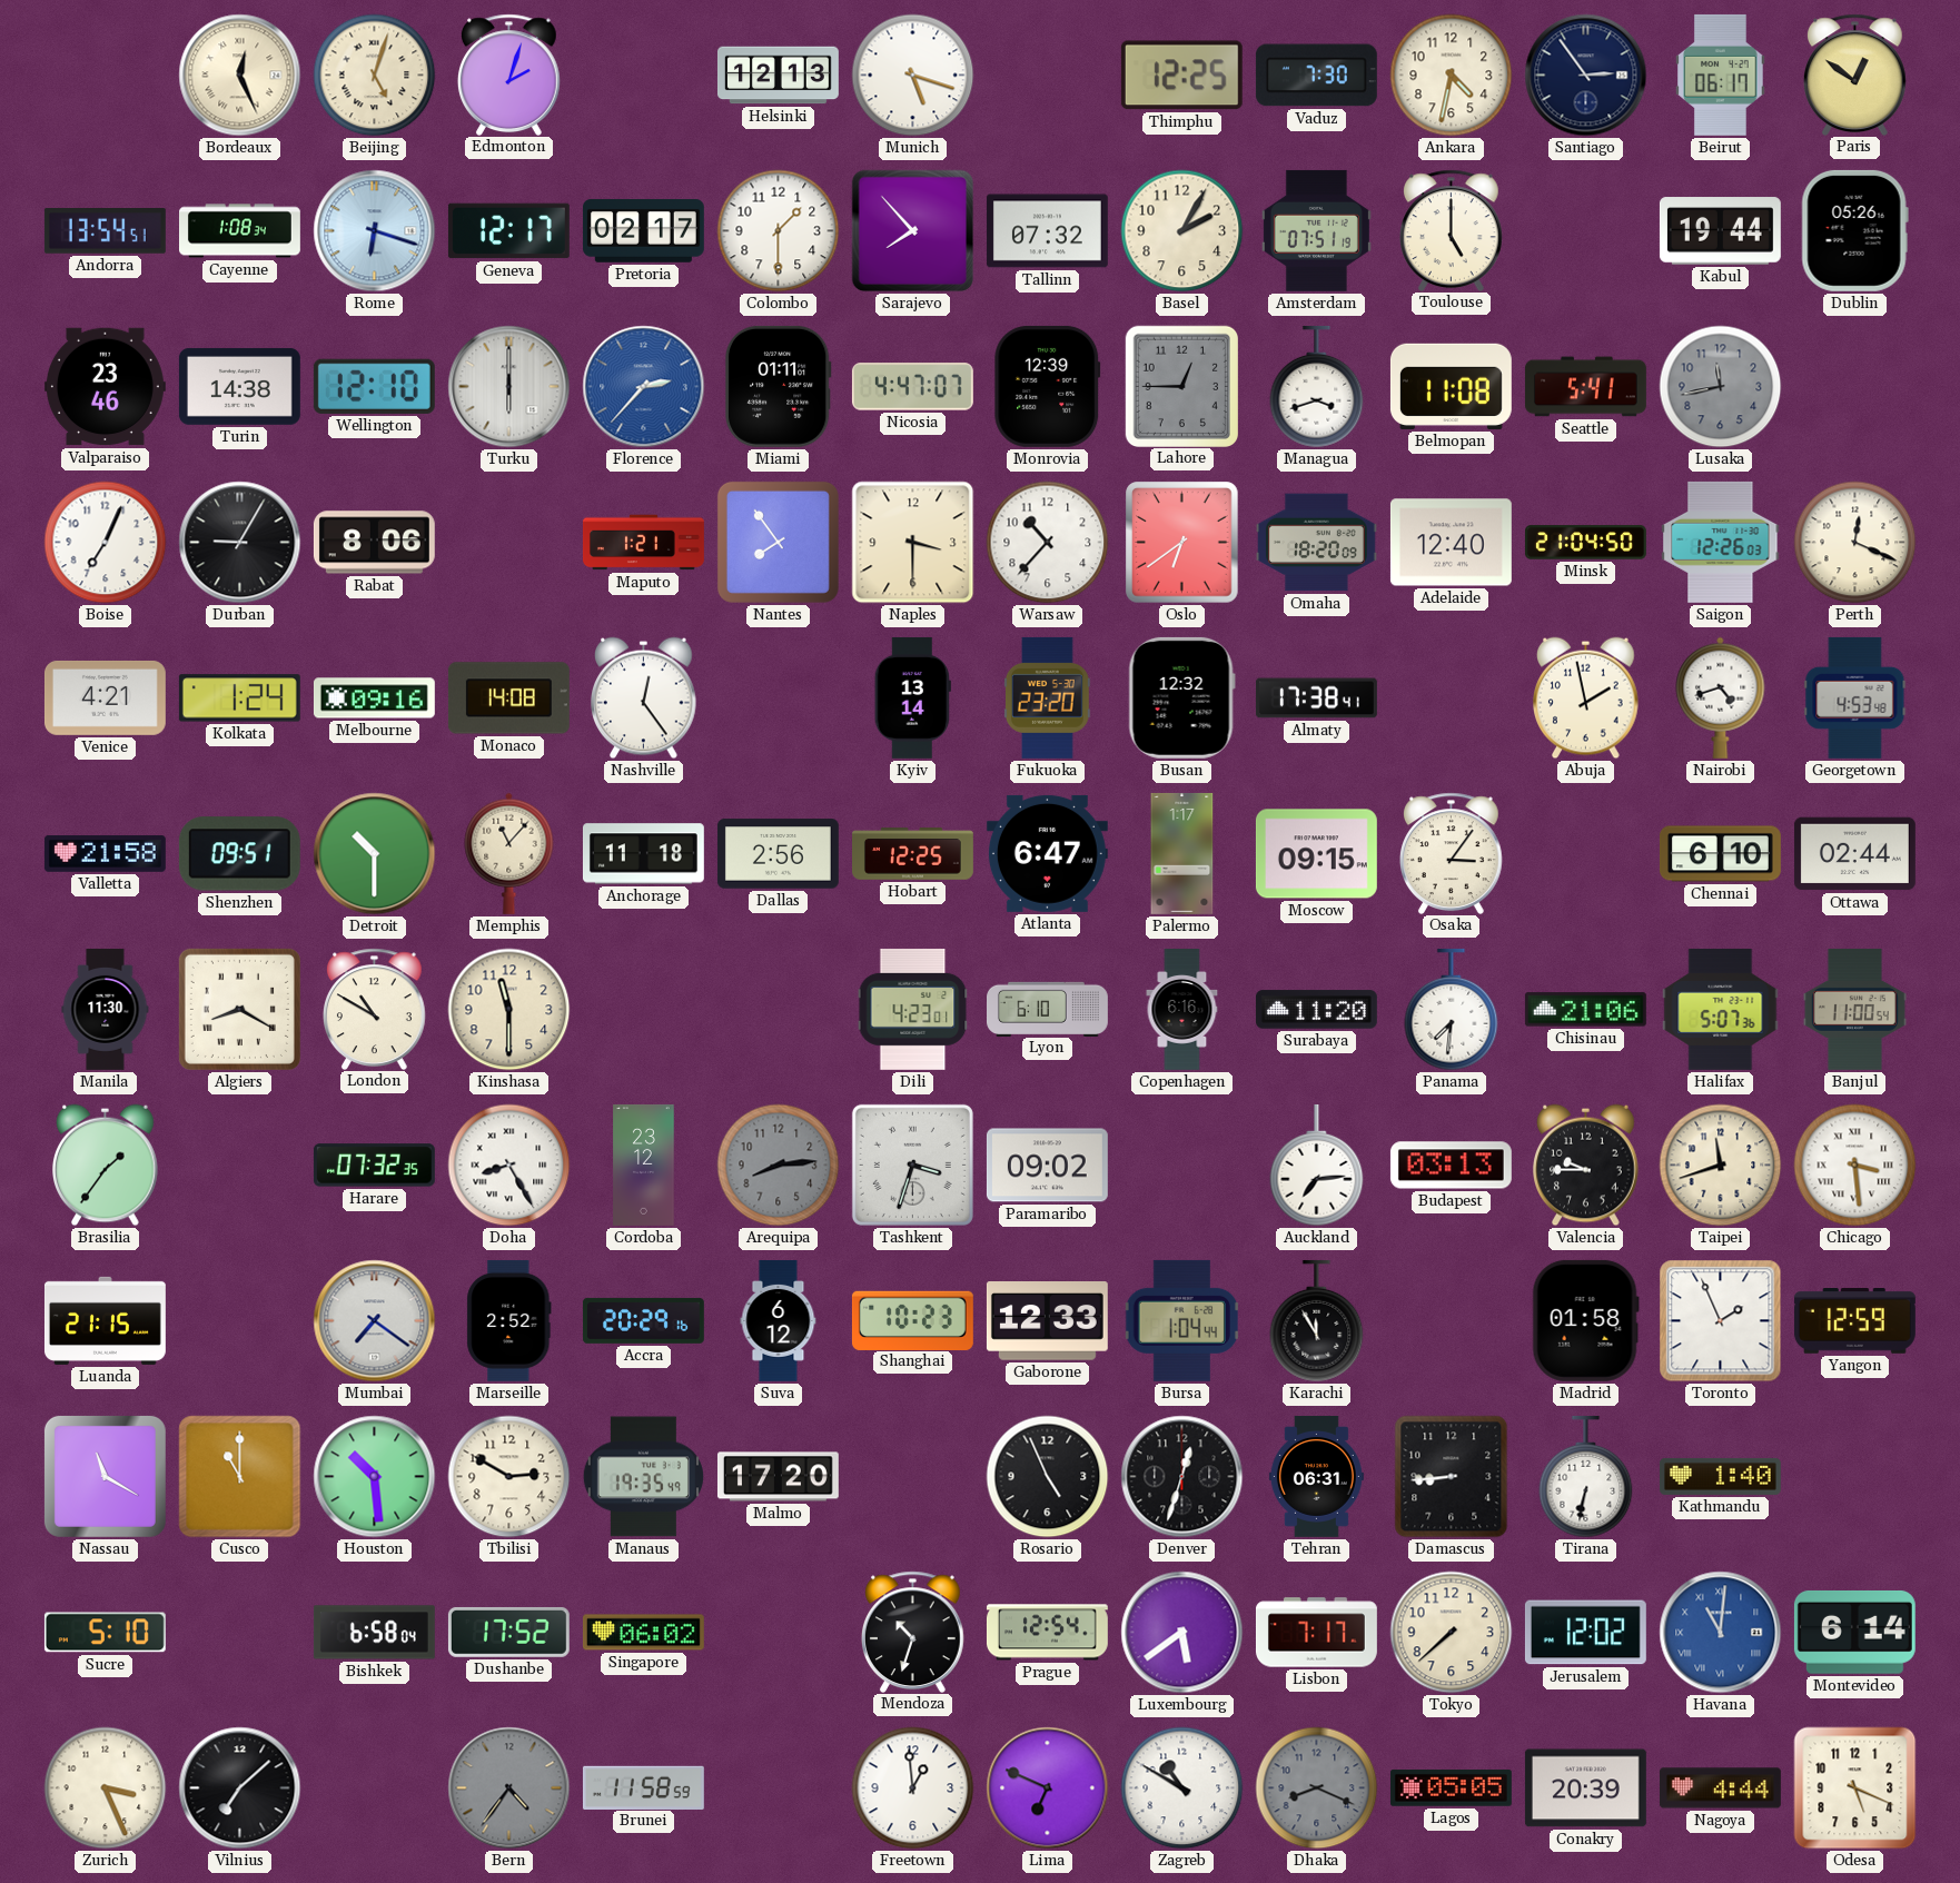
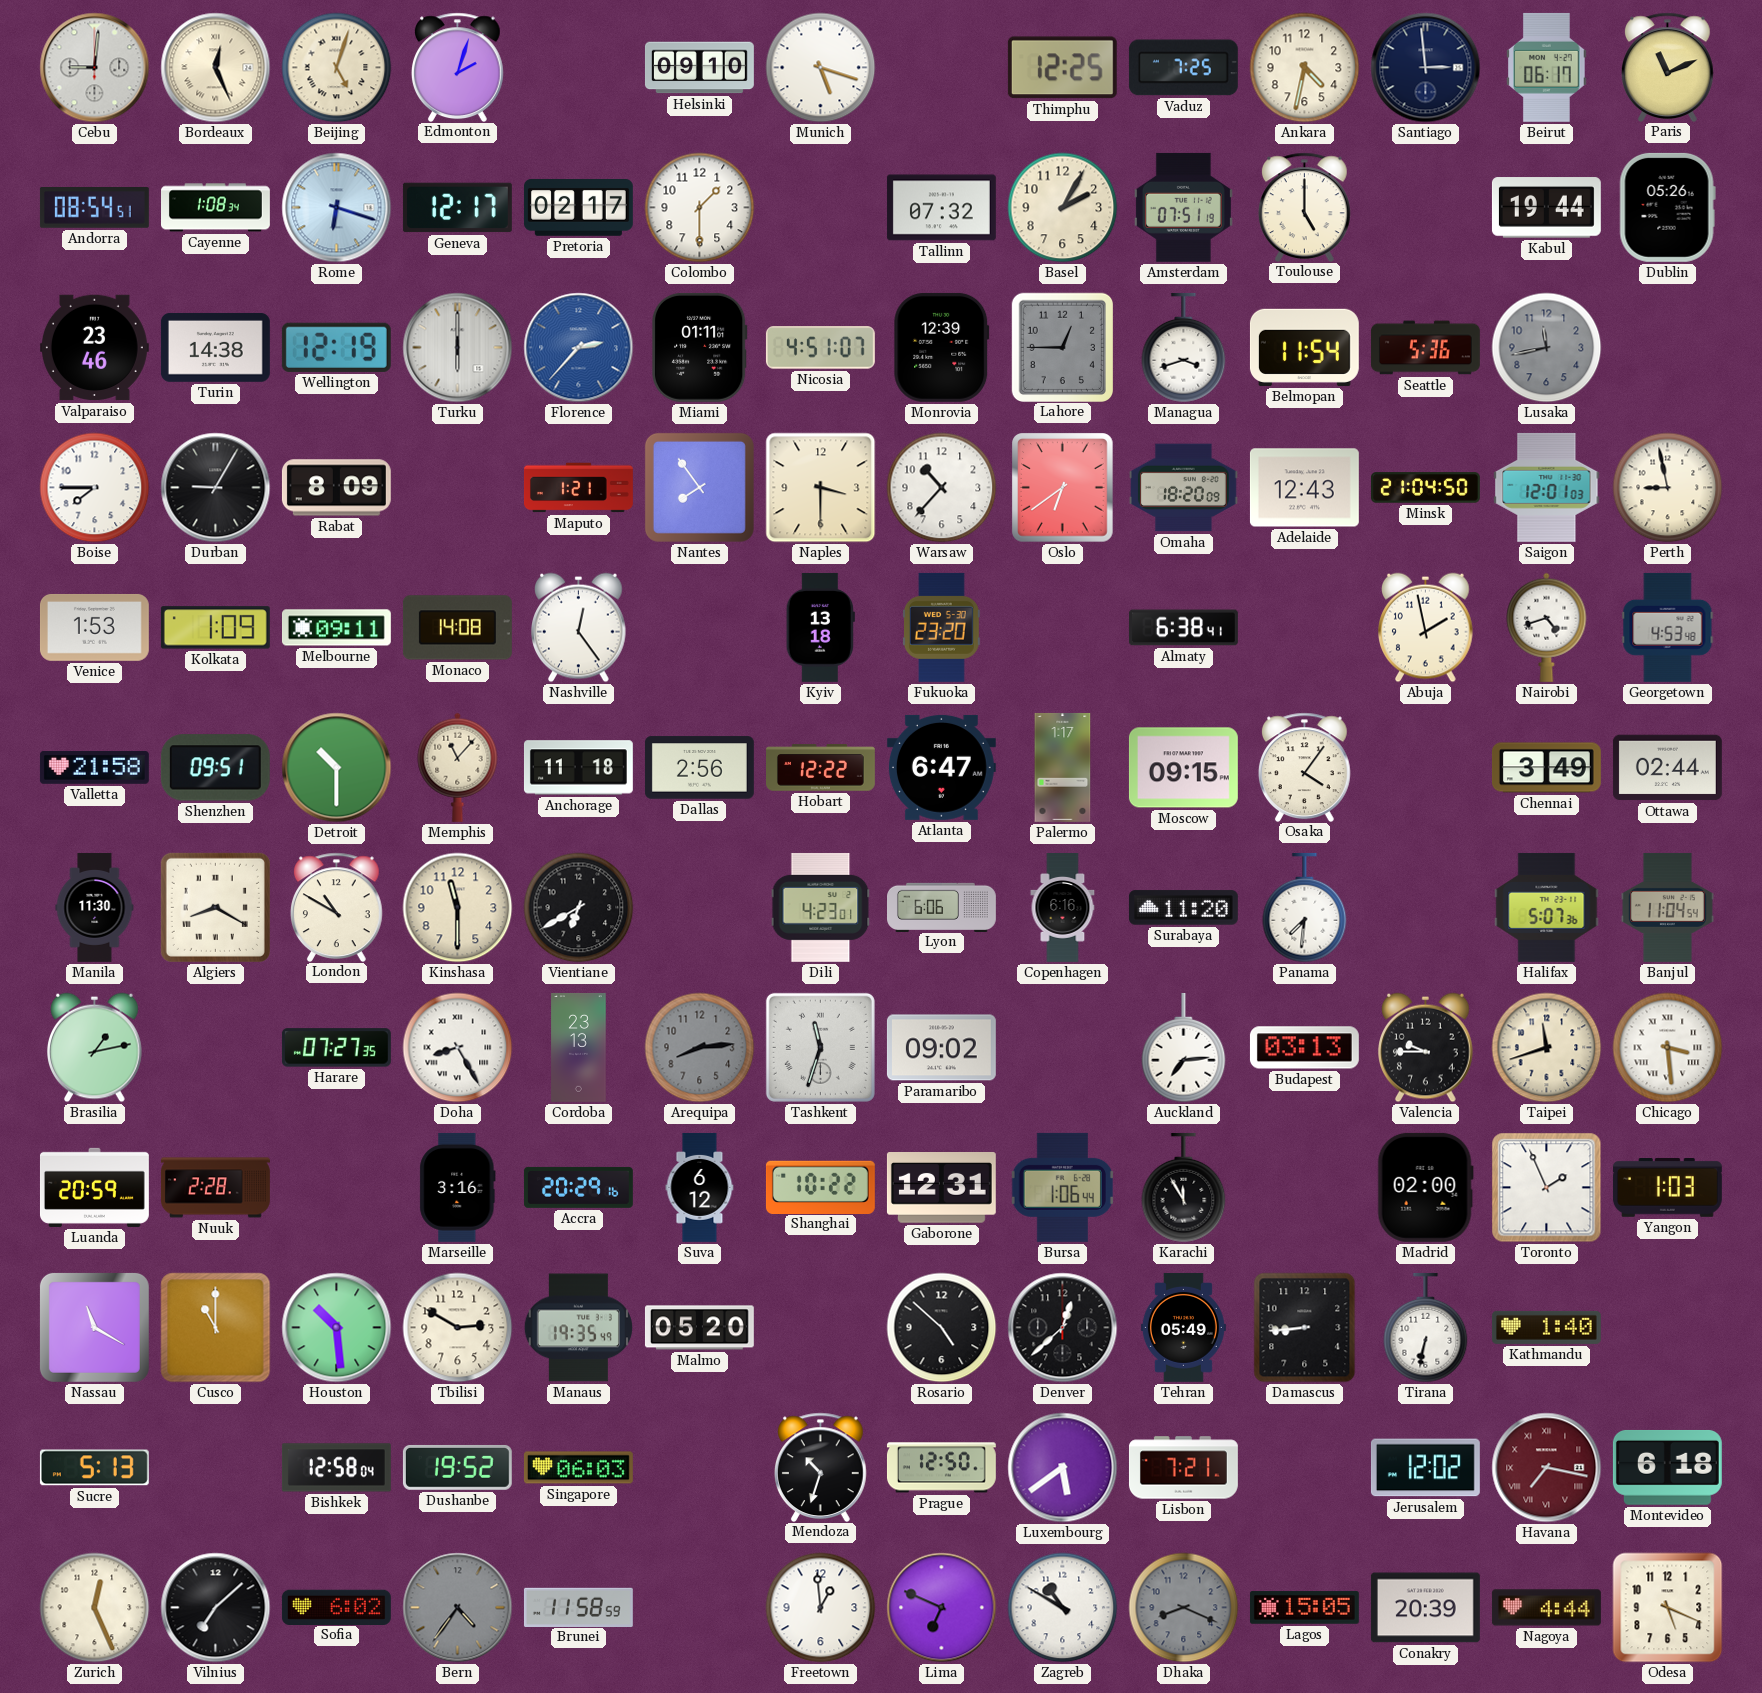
Cebu: none -> 9:01 (95, 68)
Helsinki: 12:13 -> 09:10 (699, 68)
Vaduz: 7:30 -> 7:25 (1183, 68)
Santiago: 2:54 -> 2:59 (1426, 68)
Paris: 12:51 -> 11:11 (1668, 67)
Andorra: 13:54 -> 08:54 (94, 208)
Sarajevo: 7:53 -> none (913, 231)
Wellington: 12:10 -> 12:19 (336, 347)
Nicosia: 4:47 -> 4:51 (820, 348)
Belmopan: 11:08 -> 11:54 (1304, 347)
Seattle: 5:41 -> 5:36 (1425, 348)
Boise: 7:04 -> 7:45 (95, 488)
Rabat: 8:06 -> 8:09 (336, 488)
Adelaide: 12:40 -> 12:43 (1304, 488)
Saigon: 12:26 -> 12:01 (1547, 487)
Perth: 12:19 -> 8:58 (1668, 488)
Venice: 4:21 -> 1:53 (94, 627)
Kolkata: 1:24 -> 1:09 (215, 628)
Melbourne: 09:16 -> 09:11 (336, 628)
Kyiv: 13:14 -> 13:18 (820, 627)
Busan: 12:32 -> none (1181, 697)
Almaty: 17:38 -> 6:38 (1183, 628)
Hobart: 12:25 -> 12:22 (821, 768)
Osaka: 3:06 -> 4:06 (1305, 767)
Chennai: 6:10 -> 3:49 (1546, 768)
Vientiane: none -> 6:40 (579, 908)
Lyon: 6:10 -> 6:06 (942, 907)
Chisinau: 21:06 -> none (1585, 1010)
Banjul: 11:00 -> 11:04 (1667, 907)
Brasilia: 1:36 -> 1:13 (95, 1048)
Harare: 07:32 -> 07:27 (336, 1048)
Cordoba: 23:12 -> 23:13 (579, 1047)
Tashkent: 3:33 -> 11:33 (820, 1047)
Luanda: 21:15 -> 20:59 (94, 1187)
Nuuk: none -> 2:28 (215, 1188)
Mumbai: 7:21 -> none (375, 1321)
Marseille: 2:52 -> 3:16 (458, 1187)
Shanghai: 10:23 -> 10:22 (820, 1187)
Gaborone: 12:33 -> 12:31 (941, 1188)
Bursa: 1:04 -> 1:06 (1062, 1187)
Madrid: 01:58 -> 02:00 (1425, 1187)
Yangon: 12:59 -> 1:03 (1667, 1188)
Malmo: 17:20 -> 05:20 (699, 1328)
Rosario: 4:56 -> 4:52 (942, 1328)
Denver: 12:33 -> 12:38 (1063, 1328)
Tehran: 06:31 -> 05:49 (1183, 1327)
Sucre: 5:10 -> 5:13 (94, 1468)
Bishkek: 6:58 -> 12:58 (336, 1468)
Dushanbe: 17:52 -> 19:52 (457, 1467)
Singapore: 06:02 -> 06:03 (578, 1468)
Prague: 12:54 -> 12:50 (941, 1468)
Lisbon: 7:17 -> 7:21 (1183, 1468)
Tokyo: 7:38 -> none (1452, 1633)
Havana: 11:01 -> 7:17 (1547, 1468)
Havana dial: blue -> burgundy (1547, 1468)
Montevideo: 6:14 -> 6:18 (1667, 1467)
Zurich: 3:26 -> 12:26 (95, 1608)
Sofia: none -> 6:02 (336, 1607)
Lagos: 05:05 -> 15:05 (1304, 1608)
